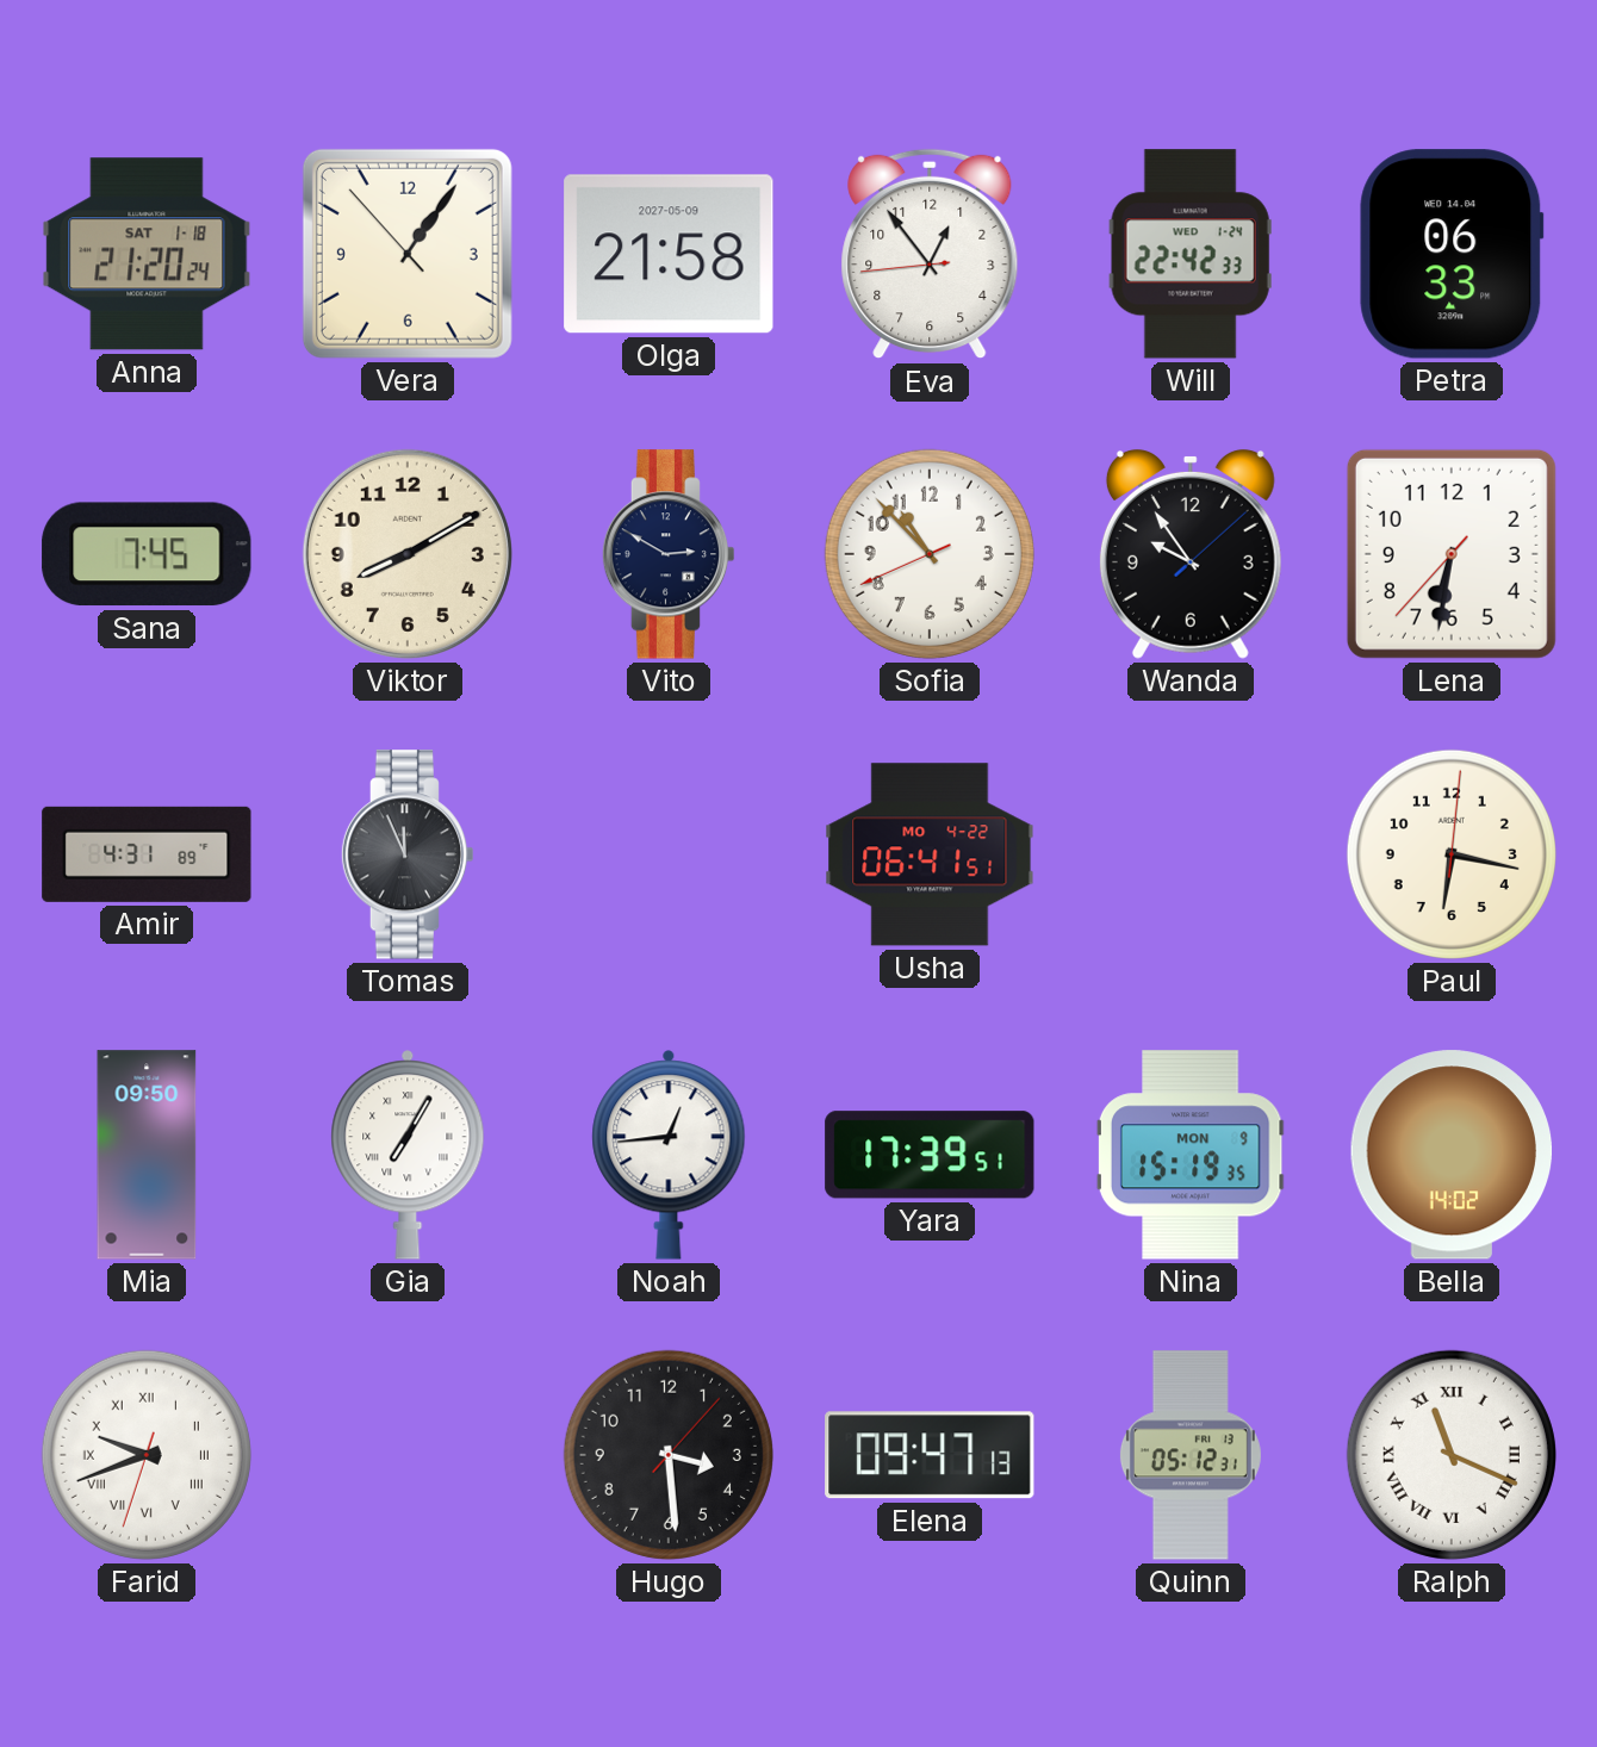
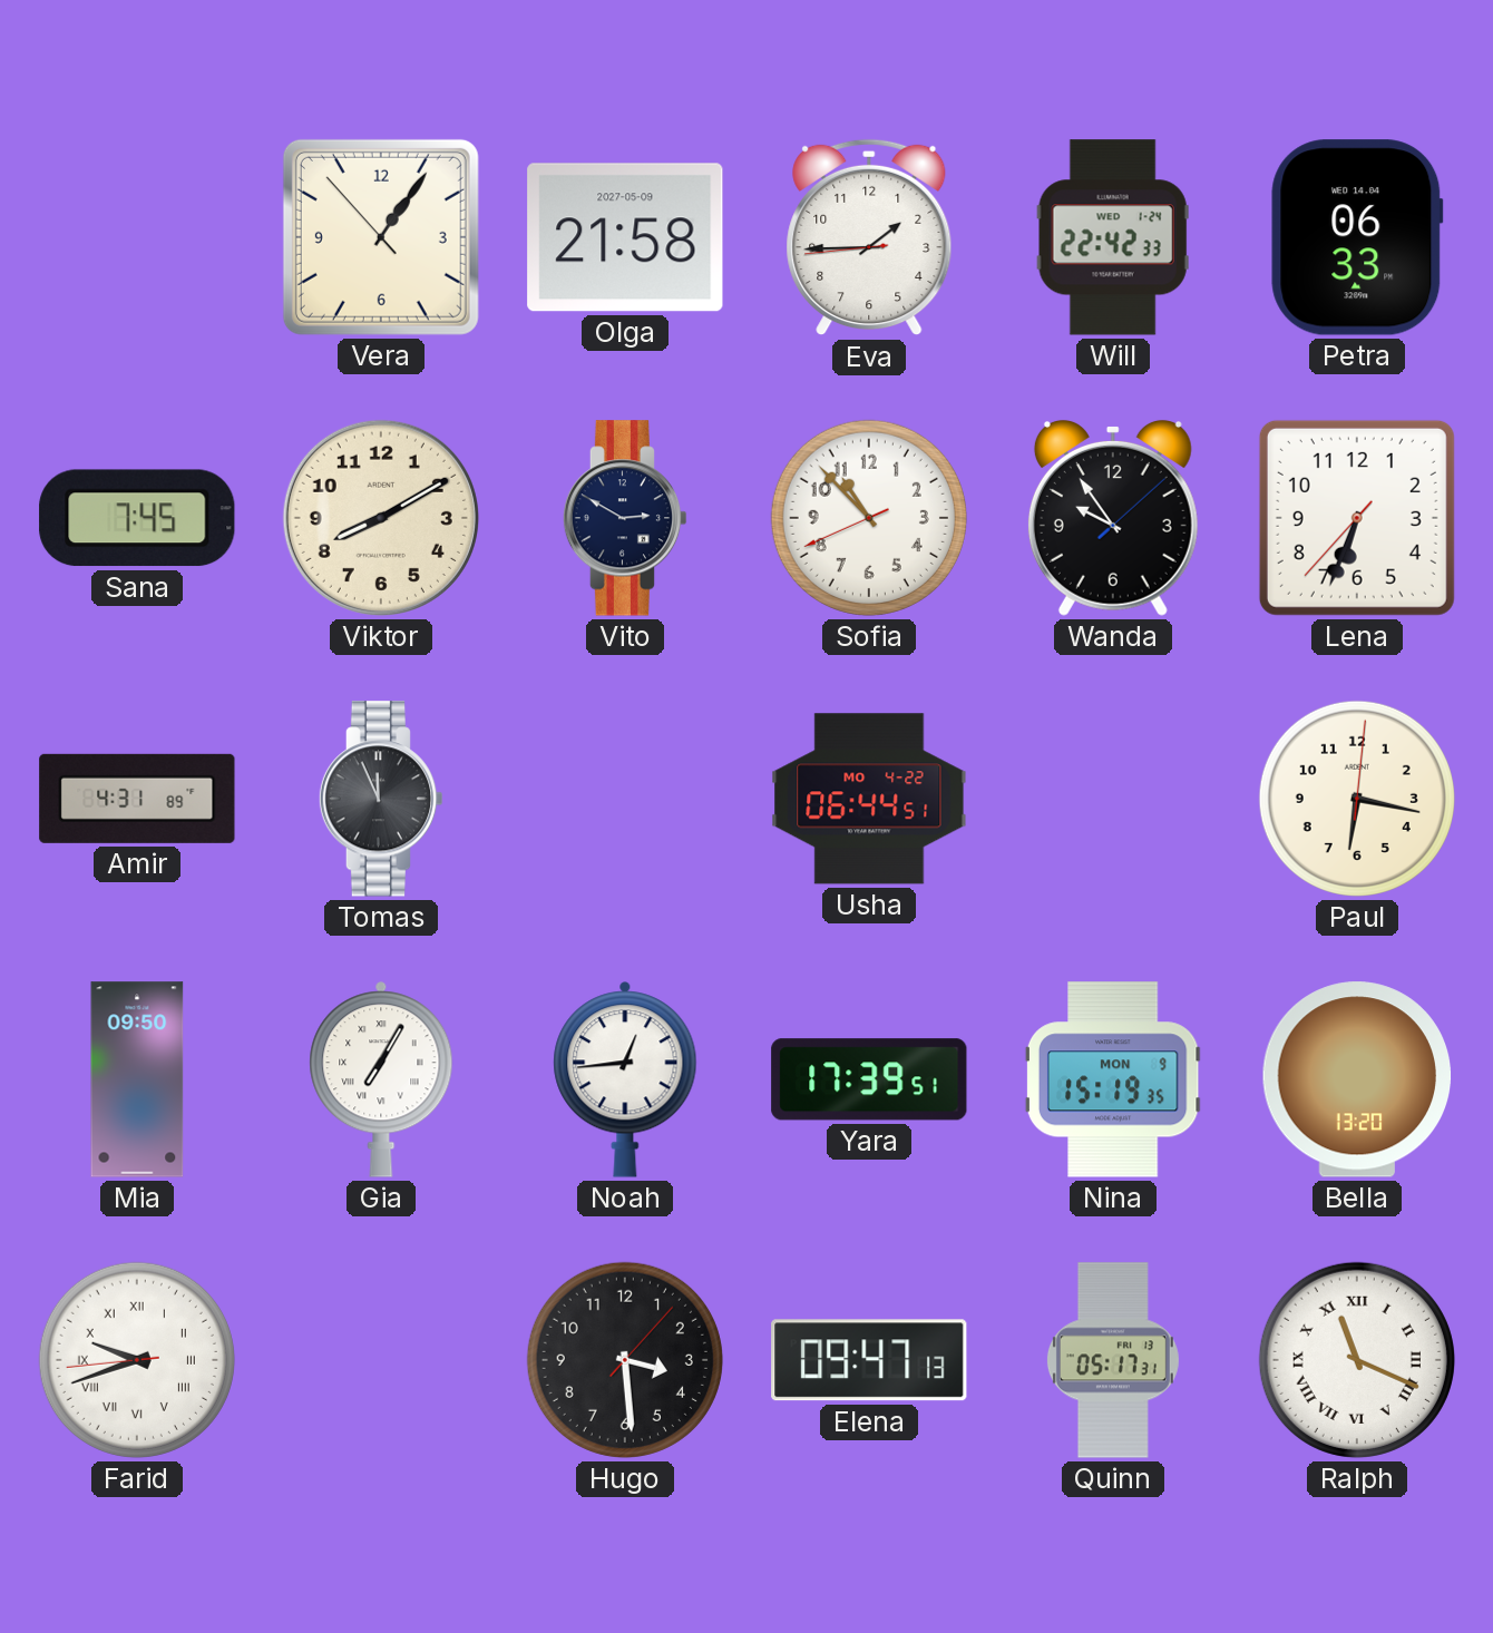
Anna: 21:20 -> none (147, 254)
Eva: 12:53 -> 1:44 (869, 237)
Lena: 6:31 -> 6:33 (1357, 518)
Usha: 06:41 -> 06:44 (869, 799)
Bella: 14:02 -> 13:20 (1357, 1079)
Farid: 9:41:33 -> 9:41:44 (137, 1360)
Quinn: 05:12 -> 05:17 (1113, 1360)
